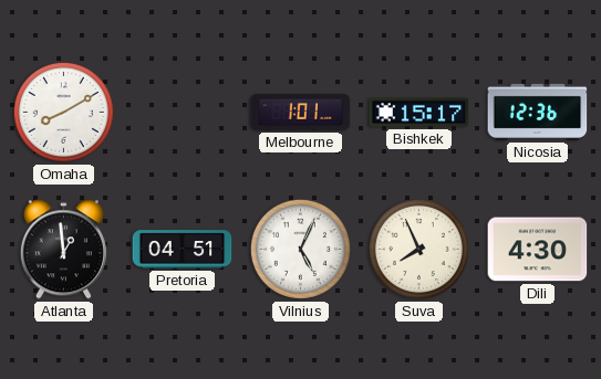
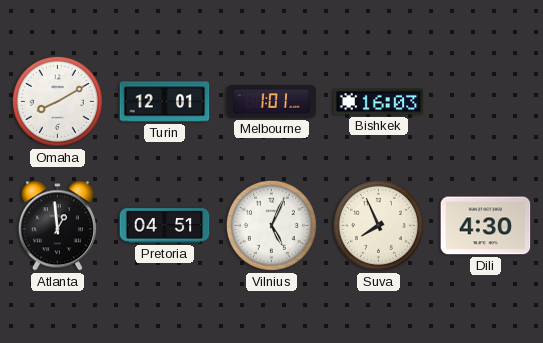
Turin: none -> 12:01 (165, 102)
Bishkek: 15:17 -> 16:03 (379, 102)
Nicosia: 12:36 -> none (538, 112)
